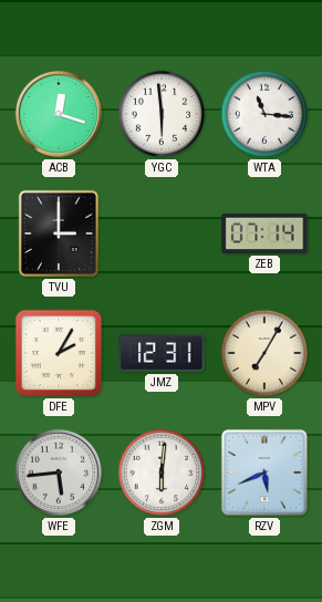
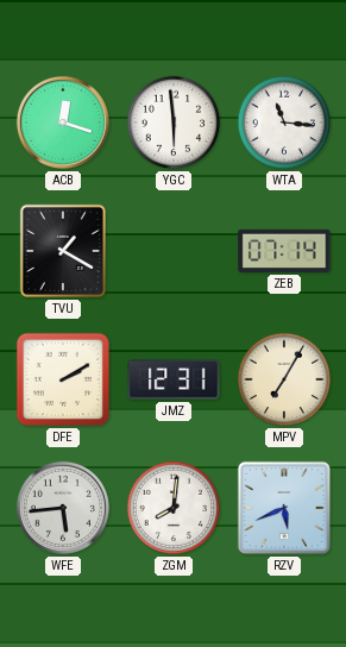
TVU: 3:00 -> 1:20 (63, 251)
DFE: 2:05 -> 2:10 (63, 379)
ZGM: 6:01 -> 8:01 (174, 508)
